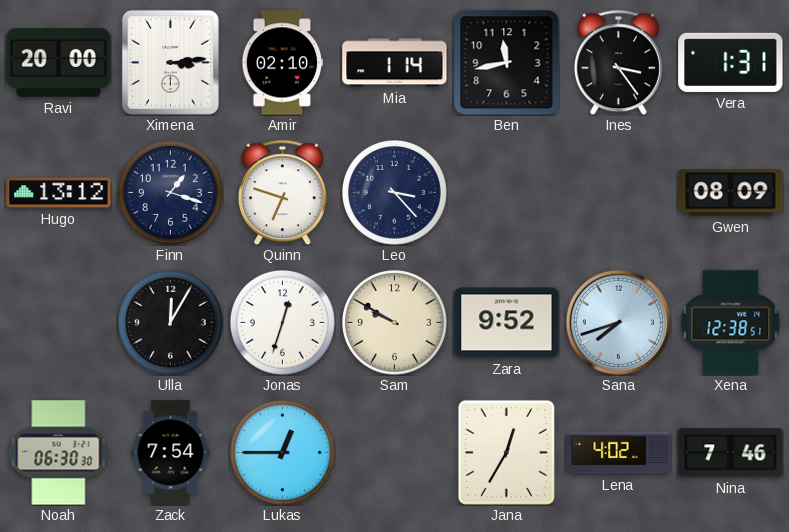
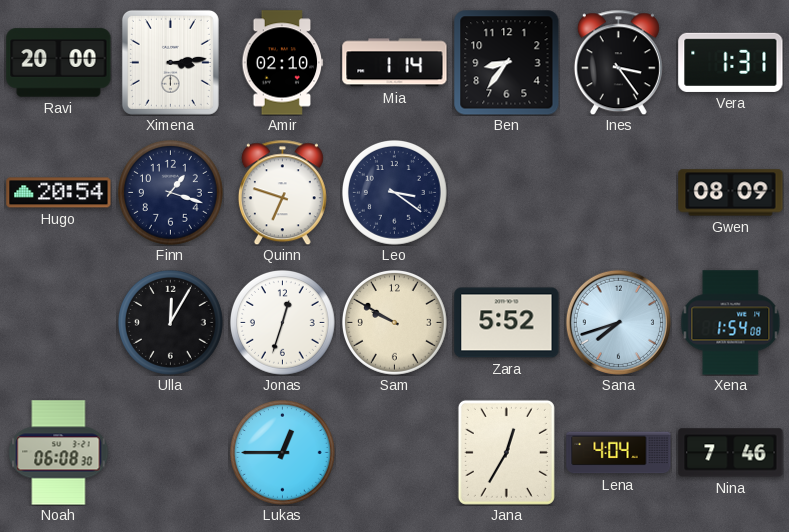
Ben: 11:43 -> 8:36 (506, 62)
Hugo: 13:12 -> 20:54 (59, 193)
Leo: 3:23 -> 3:21 (394, 192)
Zara: 9:52 -> 5:52 (507, 323)
Xena: 12:38 -> 1:54 (731, 323)
Noah: 06:30 -> 06:08 (59, 453)
Zack: 7:54 -> none (171, 453)
Lena: 4:02 -> 4:04 (619, 453)
